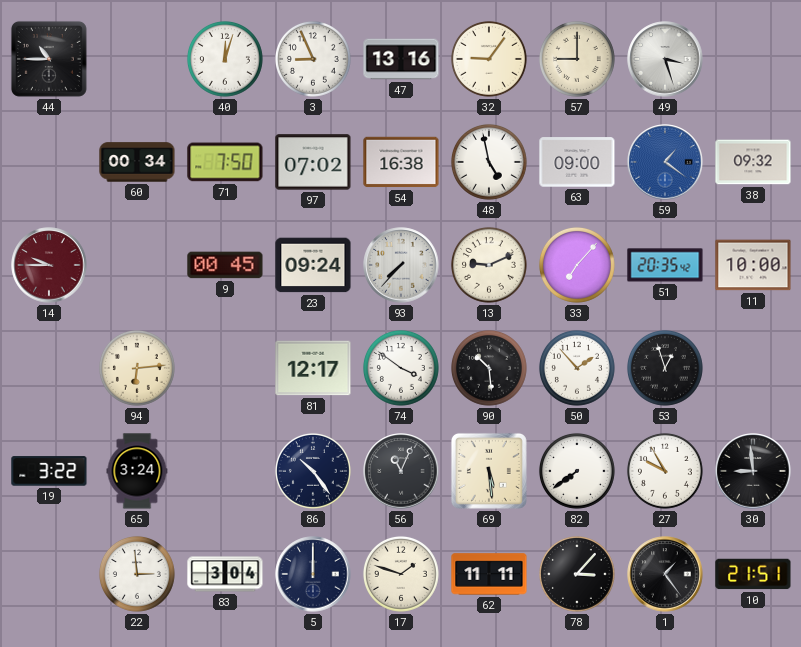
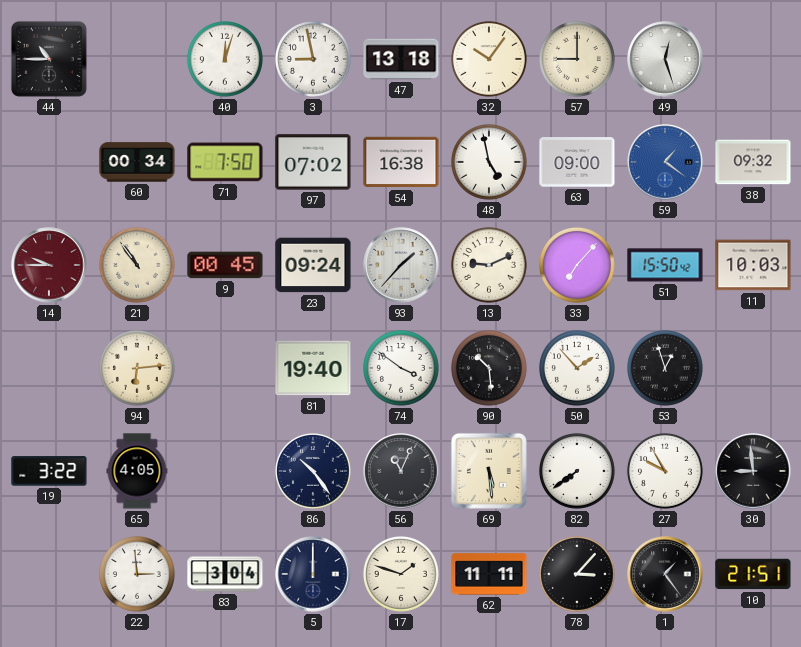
3: 8:56 -> 8:58 (313, 59)
47: 13:16 -> 13:18 (401, 59)
32: 9:06 -> 10:06 (489, 59)
49: 3:27 -> 12:27 (665, 59)
21: none -> 10:54 (137, 265)
93: 7:37 -> 1:37 (401, 265)
51: 20:35 -> 15:50 (665, 265)
11: 10:00 -> 10:03 (753, 265)
81: 12:17 -> 19:40 (313, 368)
65: 3:24 -> 4:05 (137, 471)
